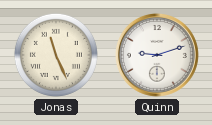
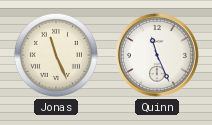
Quinn: 9:12 -> 11:26 (157, 55)
